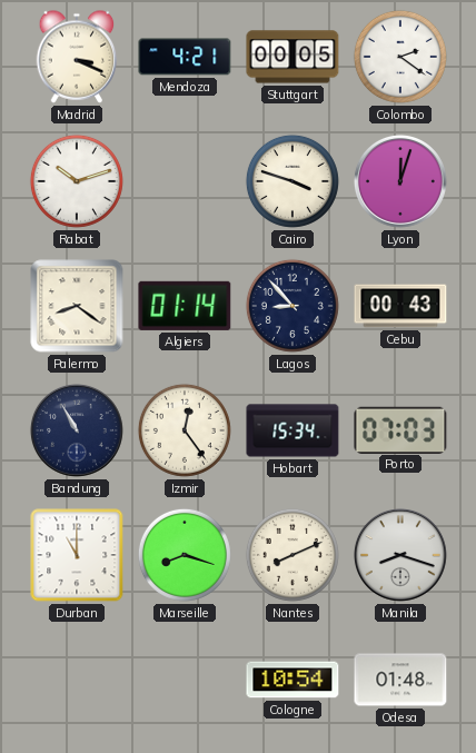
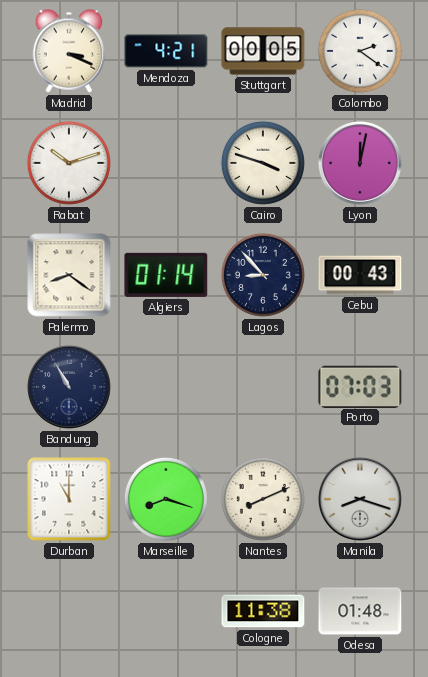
Lyon: 12:03 -> 12:02 (360, 163)
Izmir: 12:24 -> none (185, 430)
Hobart: 15:34 -> none (292, 430)
Cologne: 10:54 -> 11:38 (263, 611)
